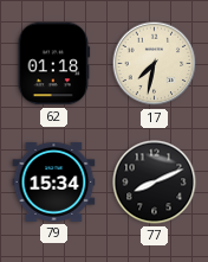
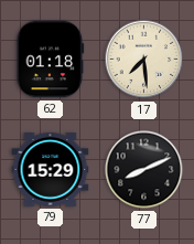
17: 7:32 -> 7:29 (144, 60)
79: 15:34 -> 15:29 (51, 169)
